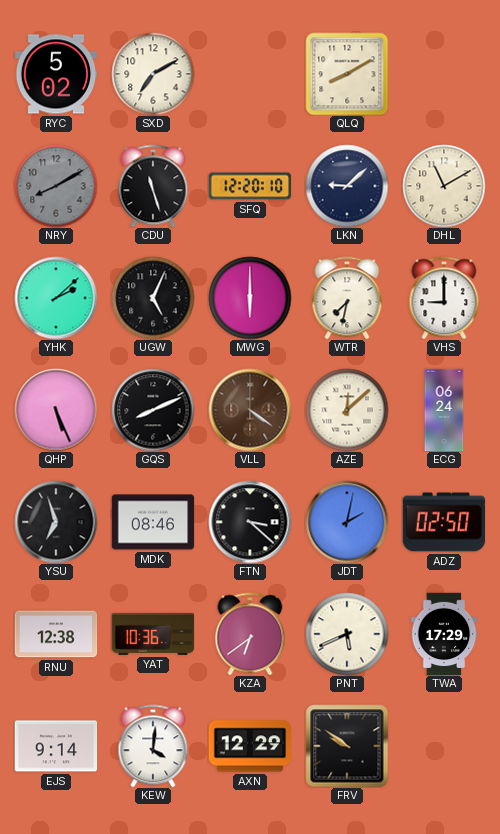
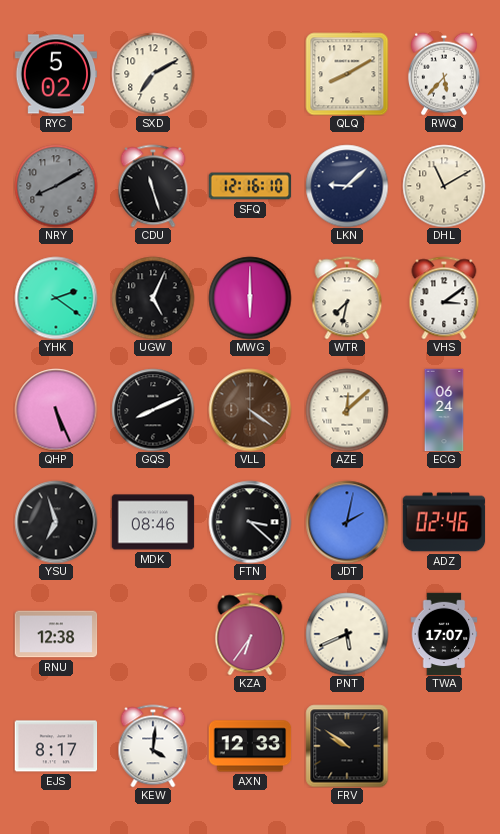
RWQ: none -> 5:37 (444, 74)
SFQ: 12:20 -> 12:16 (250, 186)
YHK: 2:08 -> 2:21 (56, 298)
VHS: 9:00 -> 3:09 (444, 298)
ADZ: 02:50 -> 02:46 (444, 522)
YAT: 10:36 -> none (153, 634)
KZA: 6:39 -> 6:36 (250, 634)
TWA: 17:29 -> 17:07 (444, 634)
EJS: 9:14 -> 8:17 (56, 746)
AXN: 12:29 -> 12:33 (250, 746)
